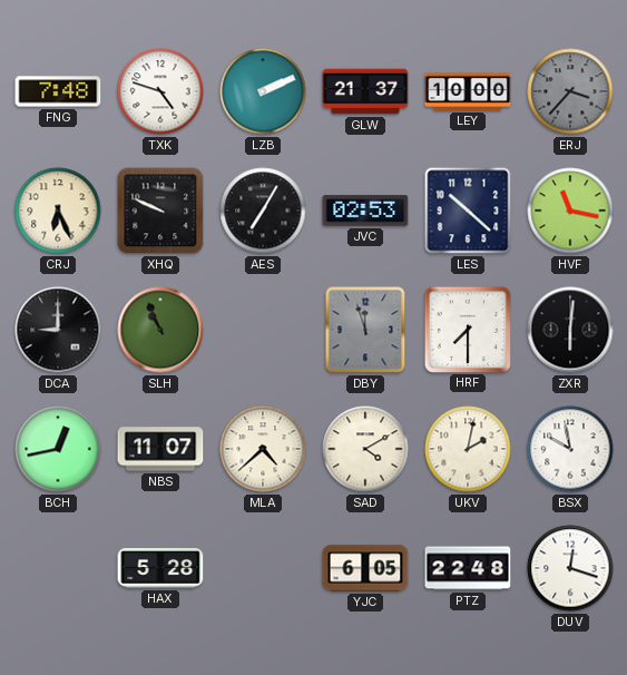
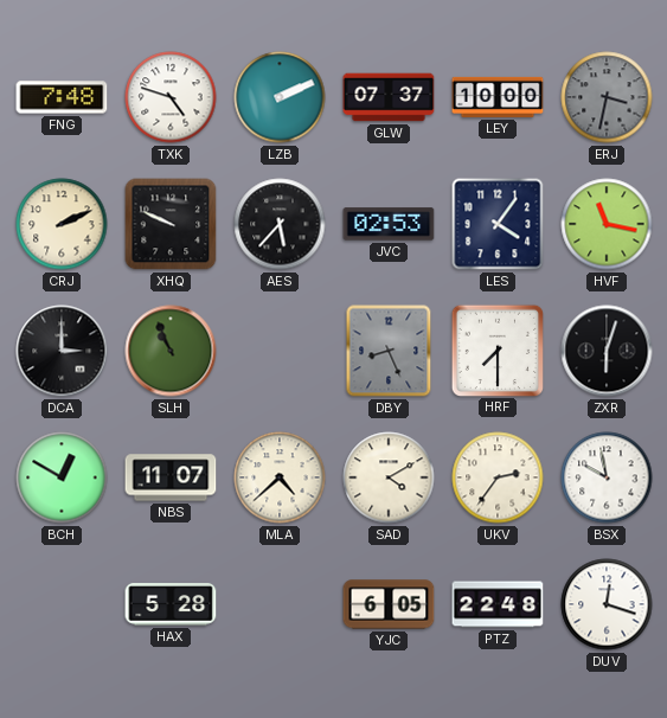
GLW: 21:37 -> 07:37 (389, 97)
ERJ: 3:37 -> 3:32 (607, 97)
CRJ: 6:26 -> 2:11 (62, 224)
AES: 7:05 -> 5:37 (280, 224)
LES: 10:22 -> 4:06 (498, 224)
DCA: 9:00 -> 3:00 (62, 351)
DBY: 11:57 -> 8:26 (389, 351)
ZXR: 6:01 -> 6:03 (607, 351)
BCH: 12:43 -> 12:50 (62, 477)
UKV: 2:02 -> 2:36 (498, 477)
